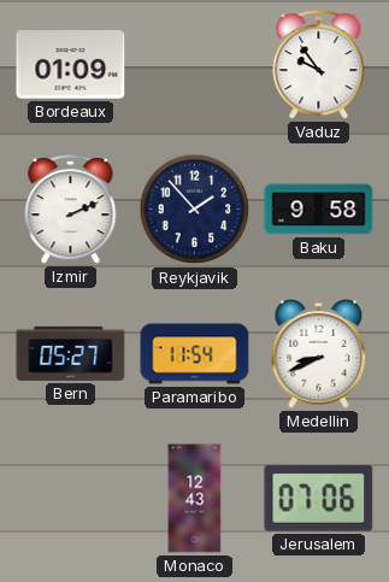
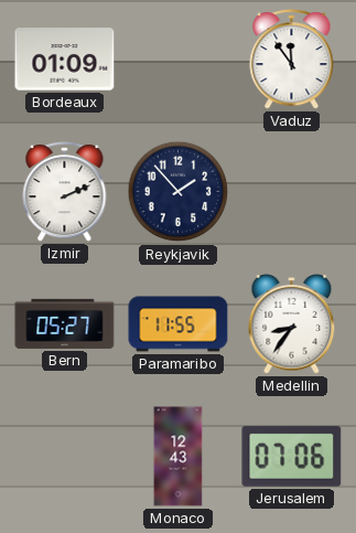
Vaduz: 9:54 -> 11:54 (292, 60)
Baku: 9:58 -> none (319, 210)
Paramaribo: 11:54 -> 11:55 (179, 324)
Medellin: 8:41 -> 8:36 (292, 324)
